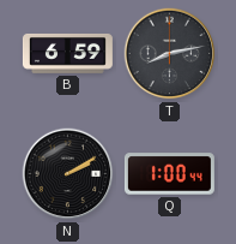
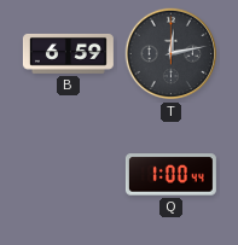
T: 8:13 -> 12:13 (172, 54)
N: 2:10 -> none (68, 174)
